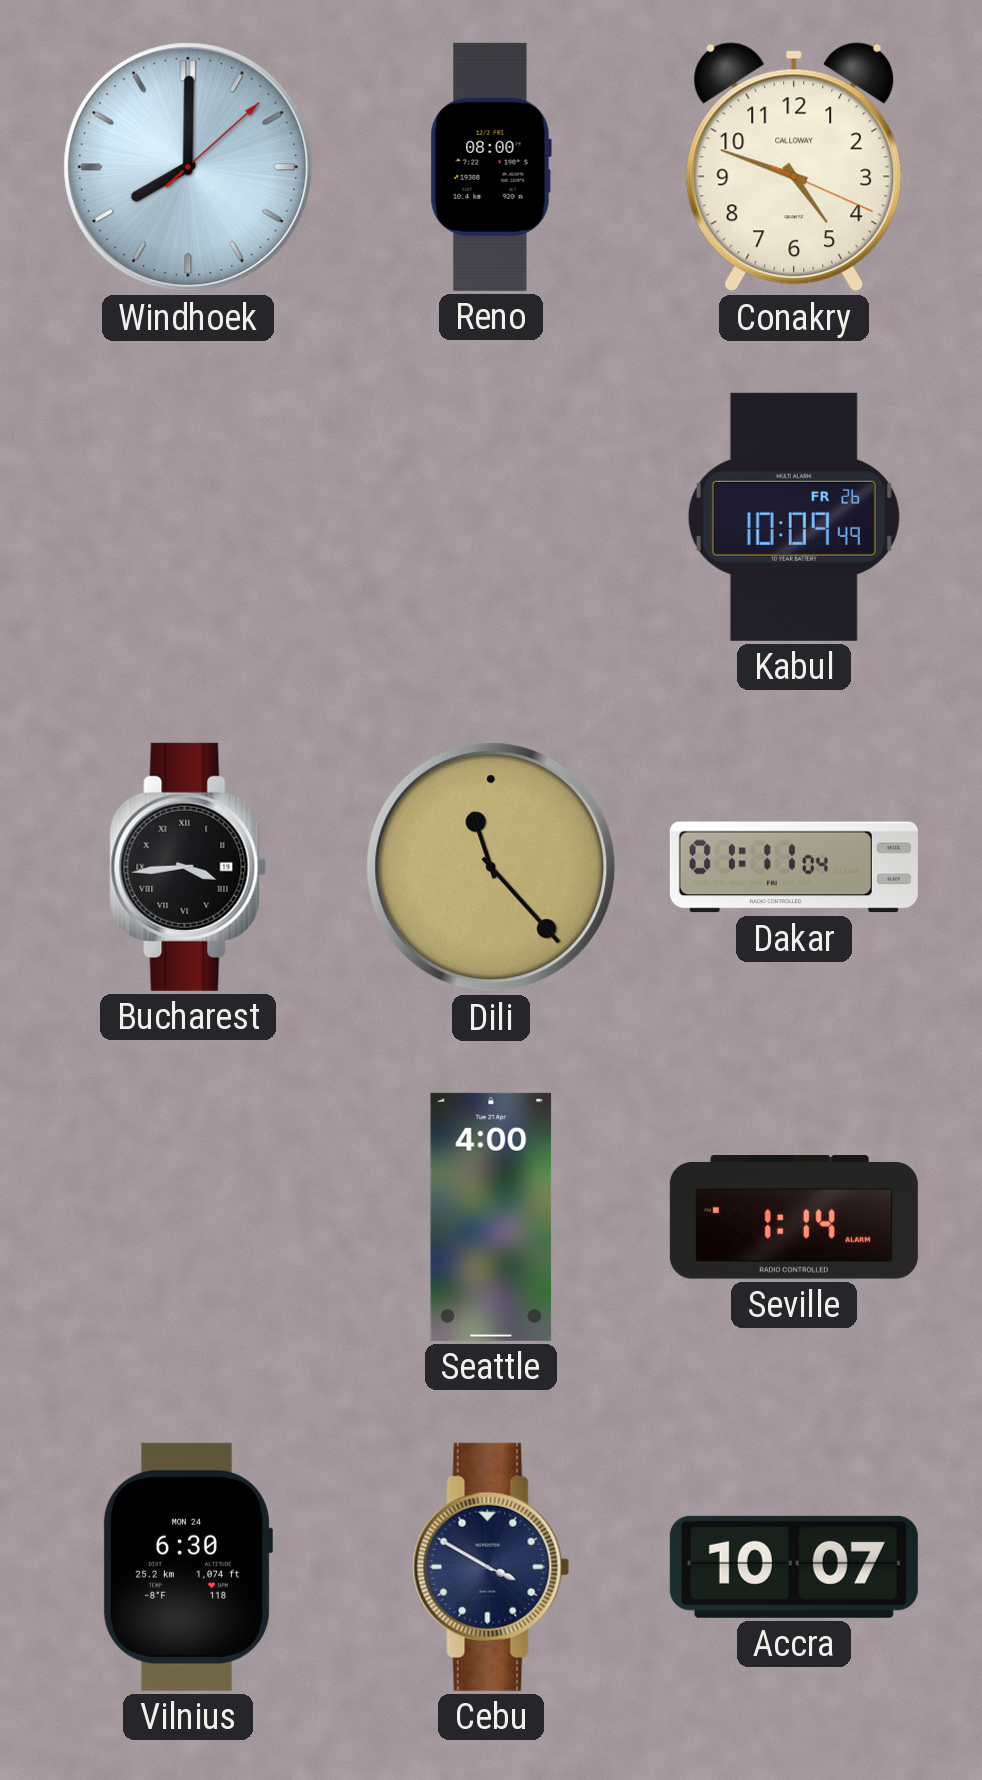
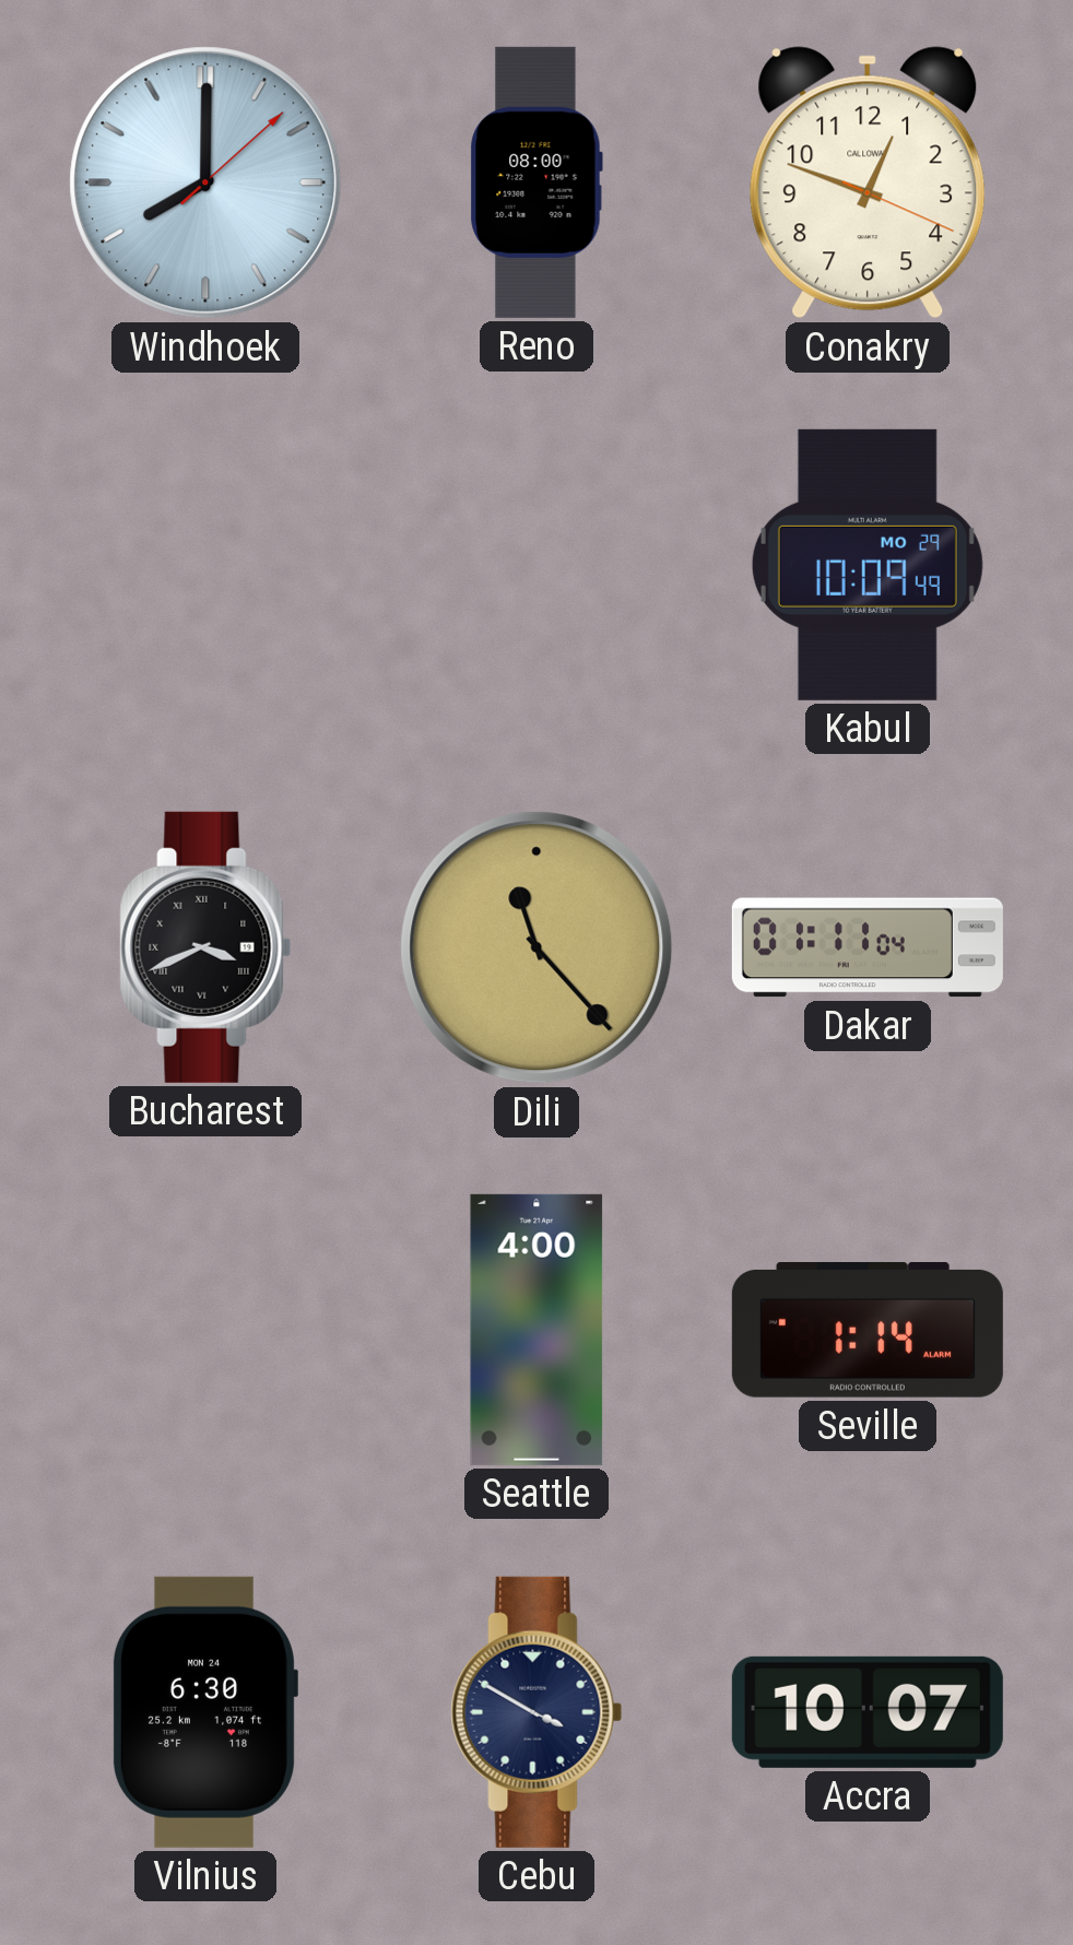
Conakry: 4:48 -> 12:48 (868, 182)
Kabul date: FR 26 -> MO 29 (868, 565)
Bucharest: 3:44 -> 3:41 (205, 947)
